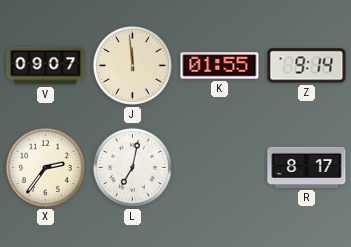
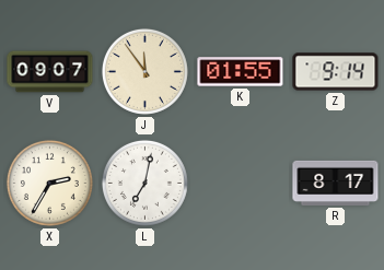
J: 11:59 -> 11:54 (144, 71)
X: 2:36 -> 2:35 (49, 183)
